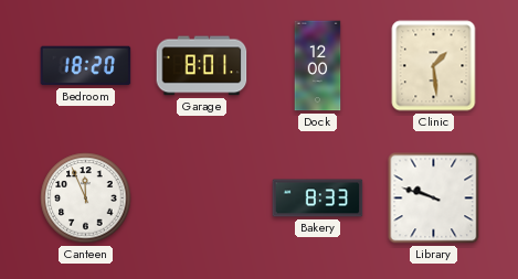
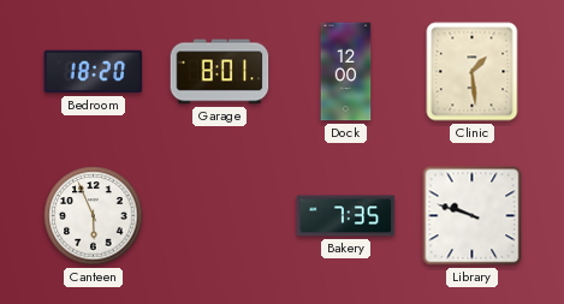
Canteen: 11:56 -> 5:56 (94, 216)
Bakery: 8:33 -> 7:35 (346, 216)
